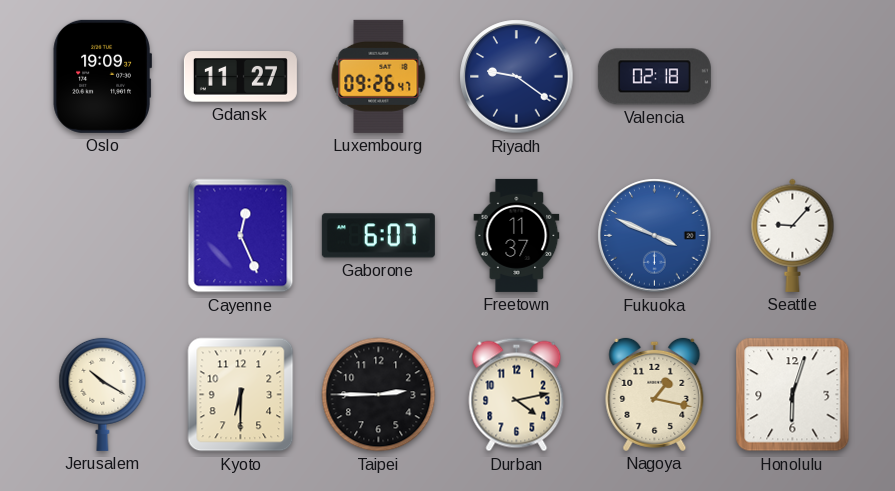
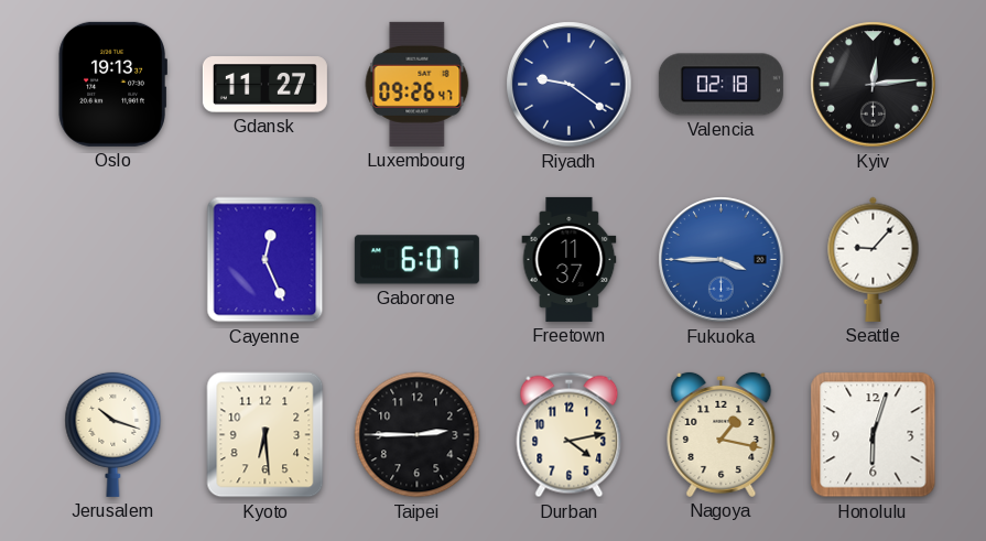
Oslo: 19:09 -> 19:13 (112, 84)
Kyiv: none -> 12:14 (874, 85)
Fukuoka: 3:49 -> 3:45 (722, 260)
Jerusalem: 10:20 -> 10:18 (113, 434)
Kyoto: 6:30 -> 6:29 (266, 435)
